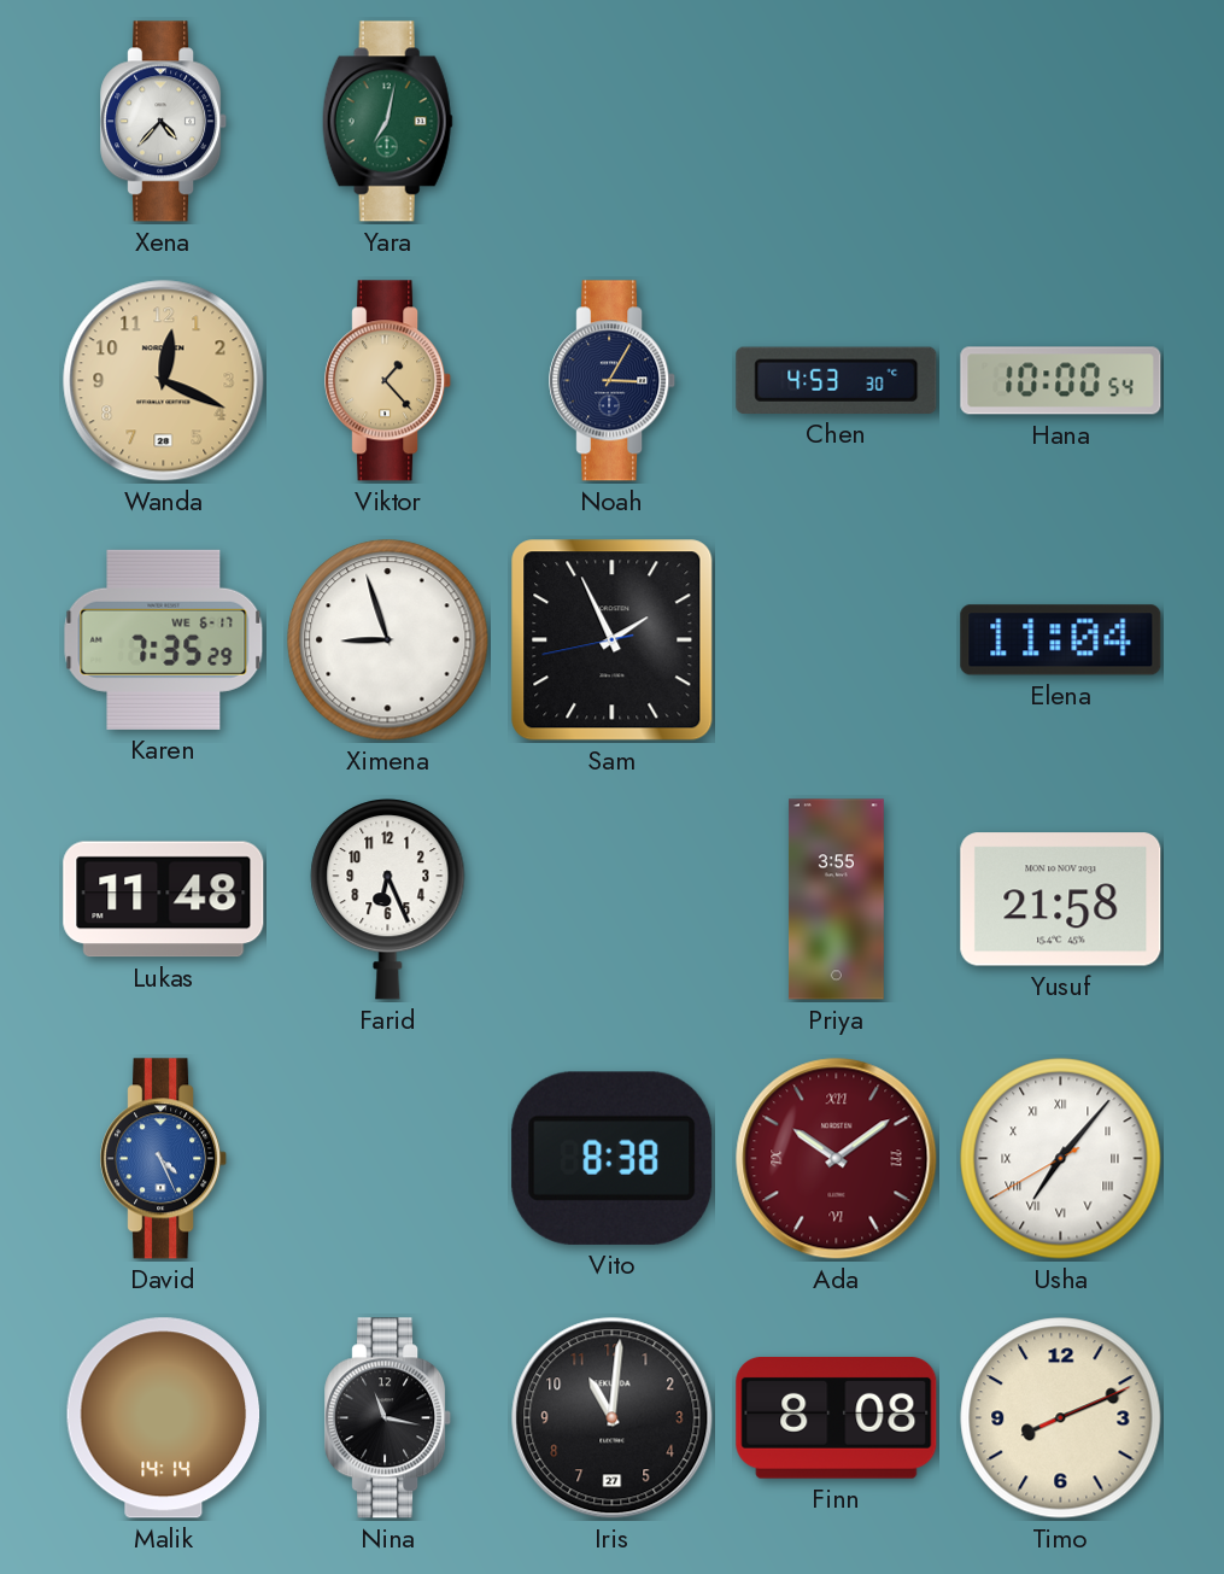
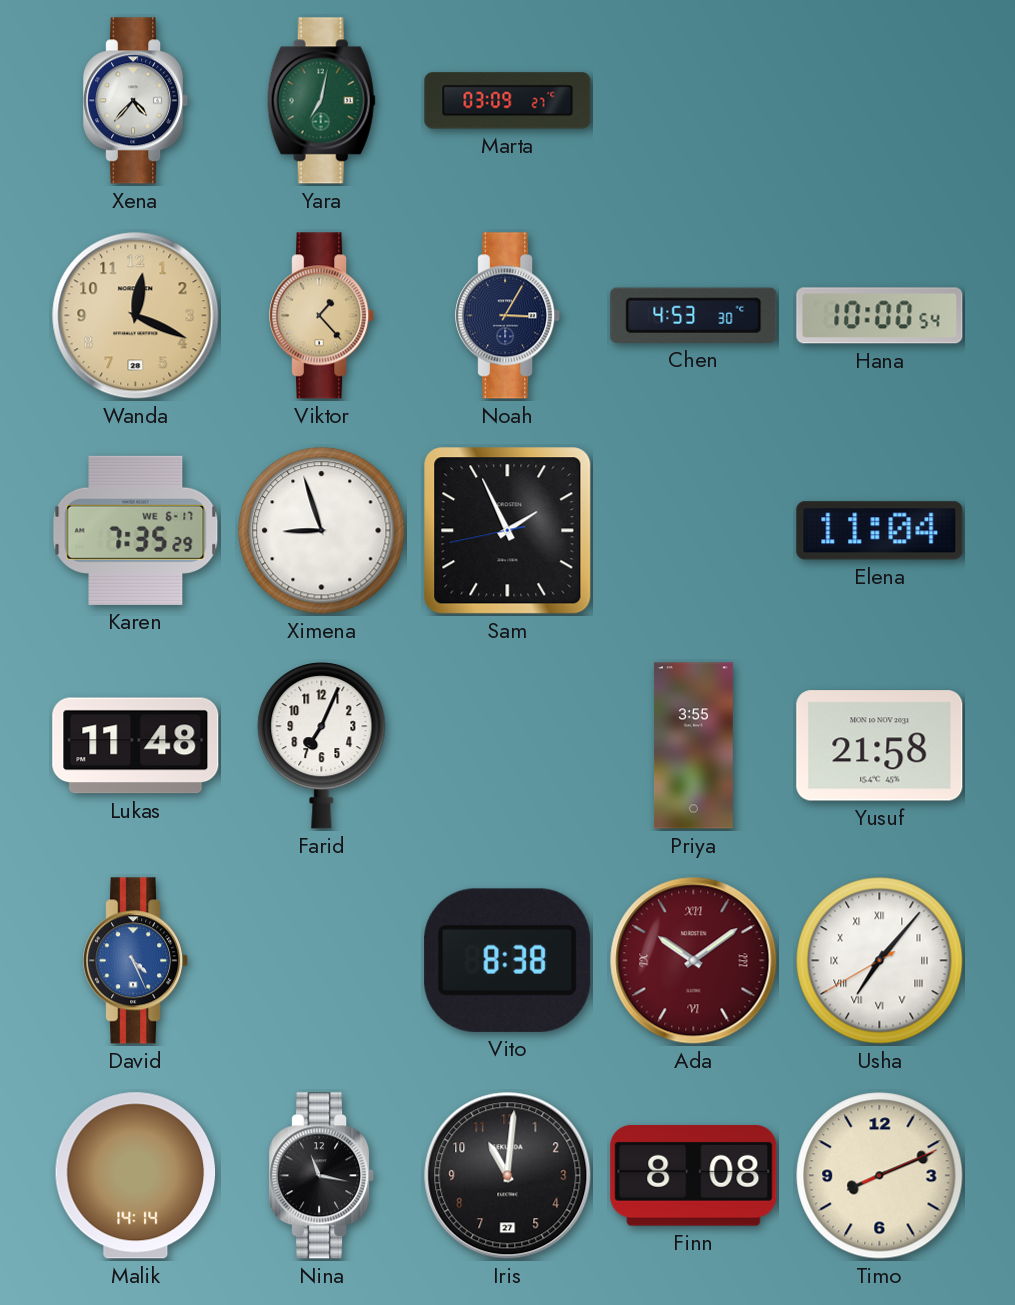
Marta: none -> 03:09 (508, 101)
Farid: 6:26 -> 7:04 (322, 745)
